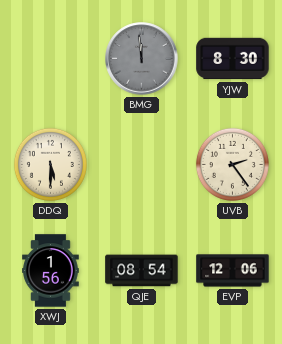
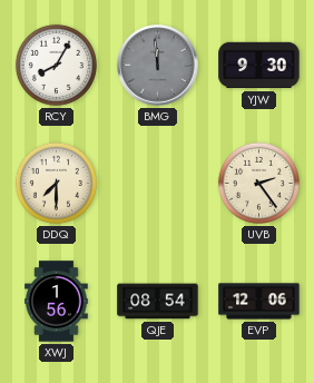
RCY: none -> 8:05 (56, 65)
YJW: 8:30 -> 9:30 (259, 66)
DDQ: 5:30 -> 7:30 (56, 183)
